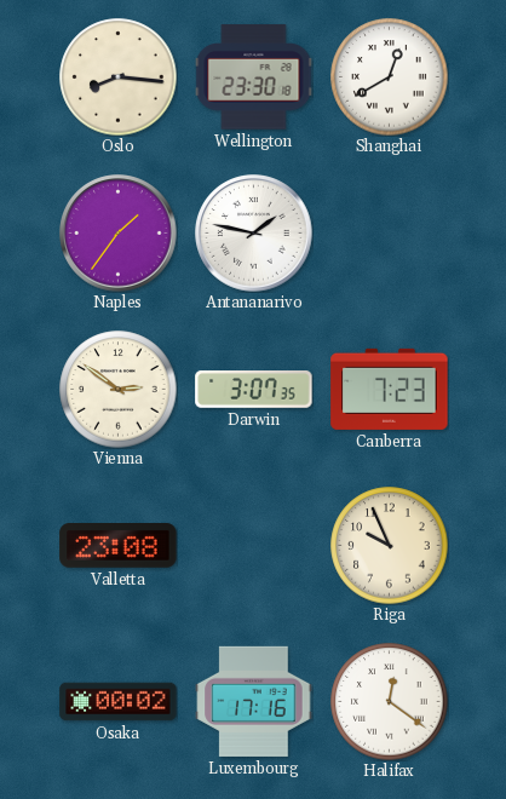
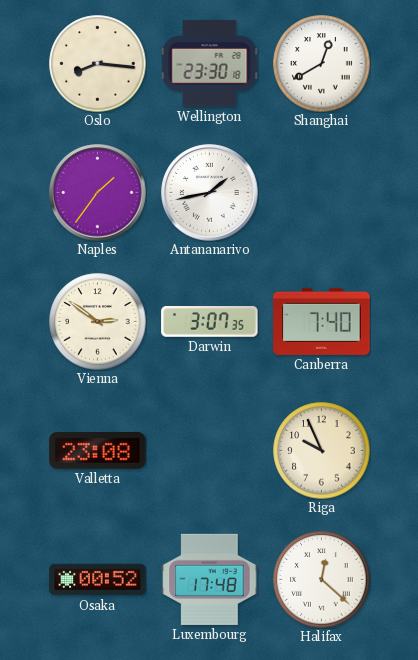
Antananarivo: 1:47 -> 1:43 (210, 193)
Canberra: 7:23 -> 7:40 (322, 321)
Osaka: 00:02 -> 00:52 (98, 580)
Luxembourg: 17:16 -> 17:48 (210, 579)
Halifax: 12:21 -> 12:22 (322, 580)
